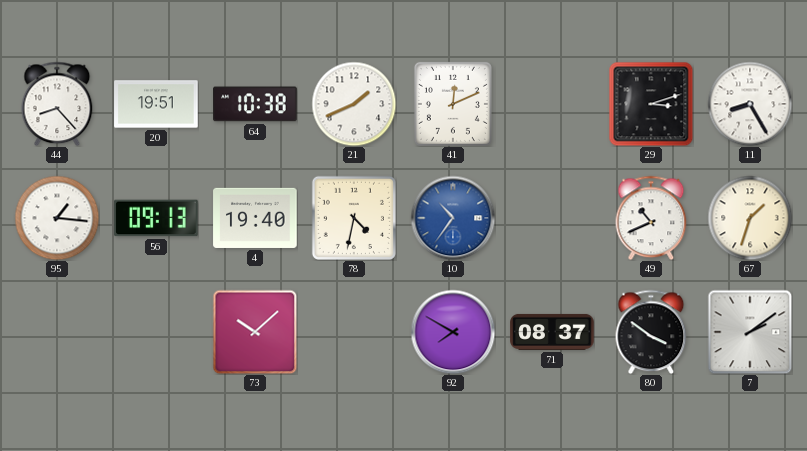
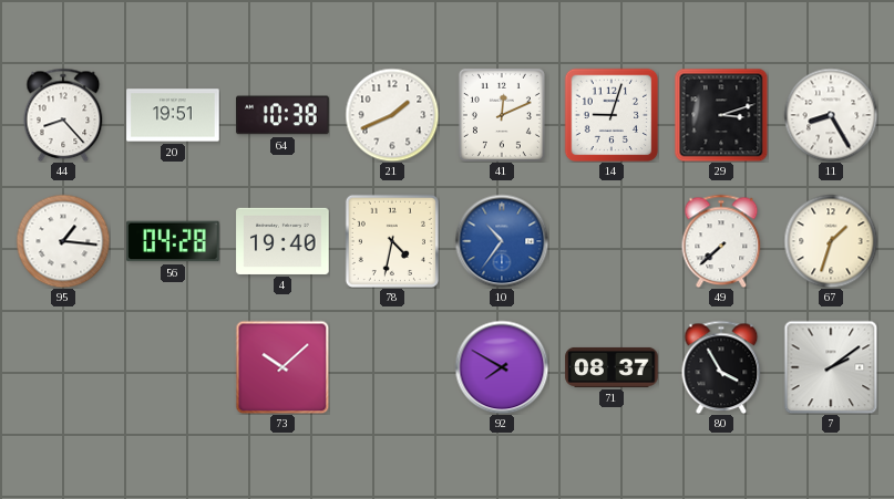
14: none -> 9:03 (612, 115)
56: 09:13 -> 04:28 (173, 241)
49: 10:41 -> 7:38 (721, 241)
80: 3:51 -> 3:55 (721, 367)
